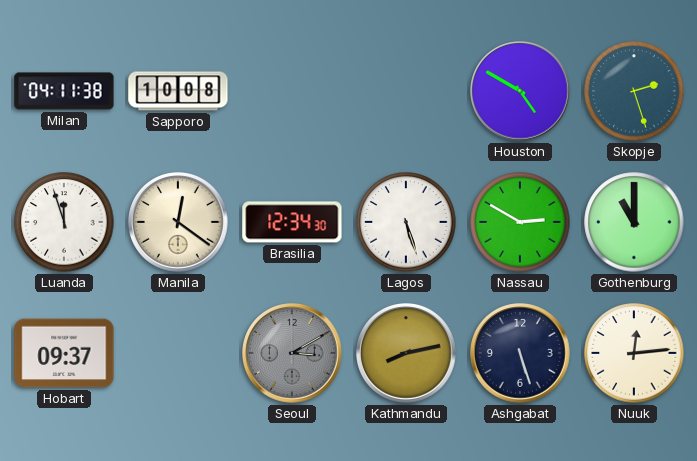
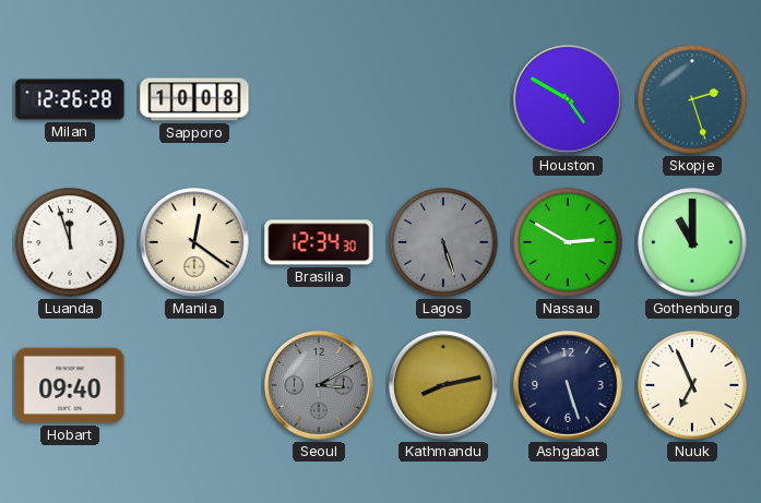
Milan: 04:11 -> 12:26 (70, 99)
Lagos dial: white -> grey (443, 242)
Hobart: 09:37 -> 09:40 (70, 385)
Nuuk: 12:14 -> 6:56 (692, 385)
